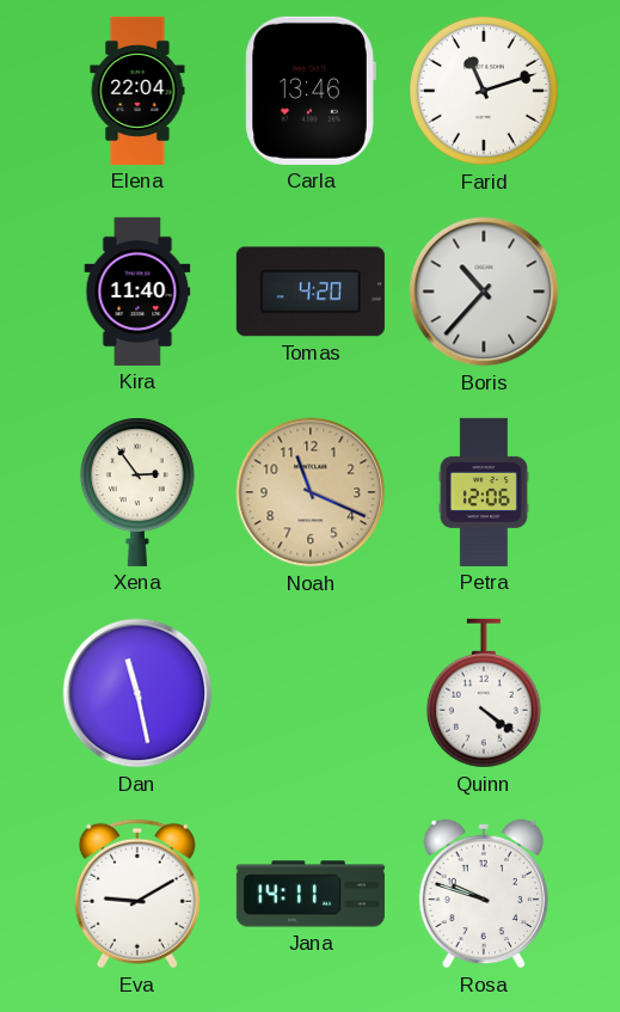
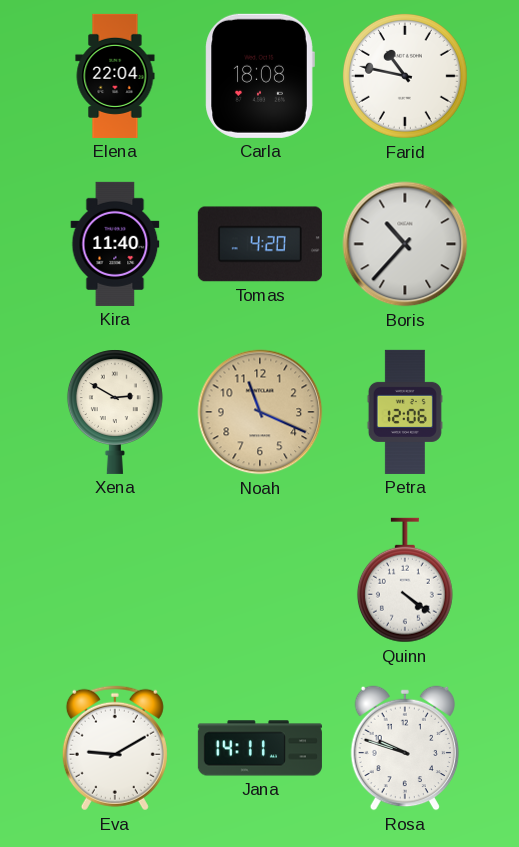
Carla: 13:46 -> 18:08 (260, 76)
Farid: 11:12 -> 10:47 (405, 76)
Xena: 2:54 -> 2:50 (115, 412)
Dan: 11:28 -> none (137, 693)
